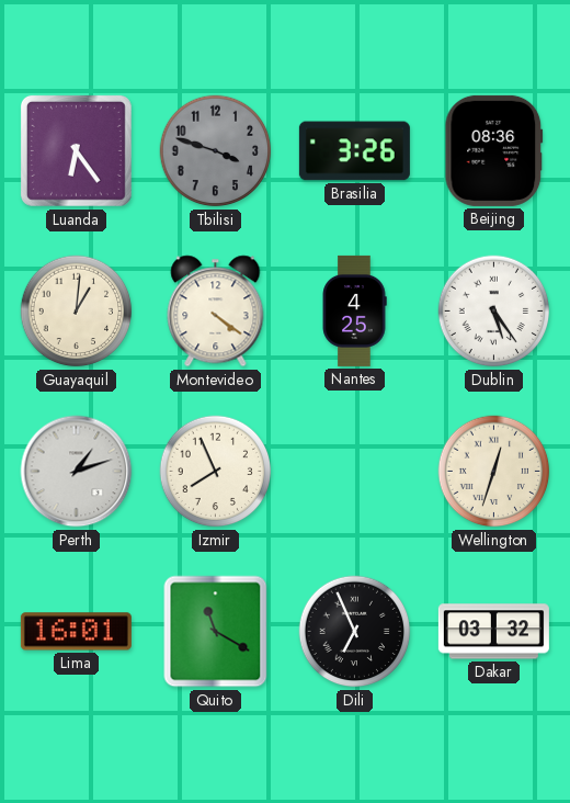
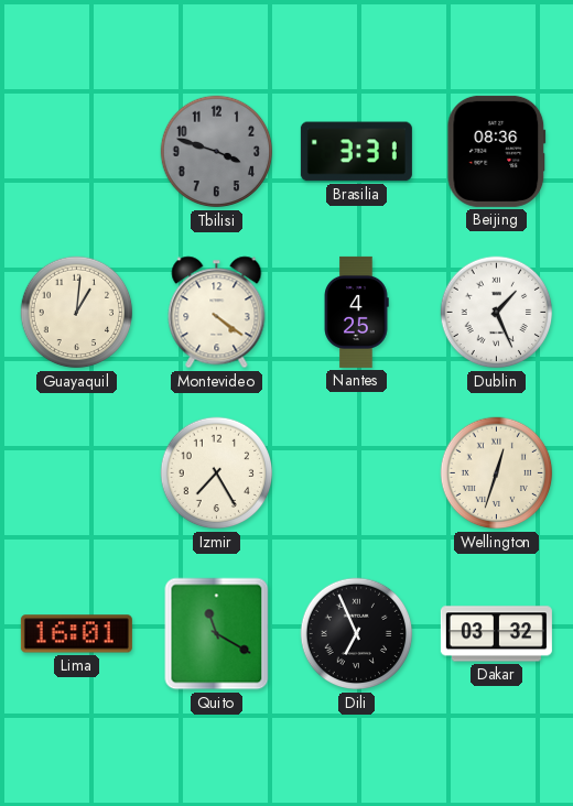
Luanda: 6:24 -> none (76, 150)
Brasilia: 3:26 -> 3:31 (356, 152)
Dublin: 5:24 -> 1:26 (497, 313)
Perth: 1:12 -> none (77, 472)
Izmir: 7:56 -> 7:25 (217, 473)
